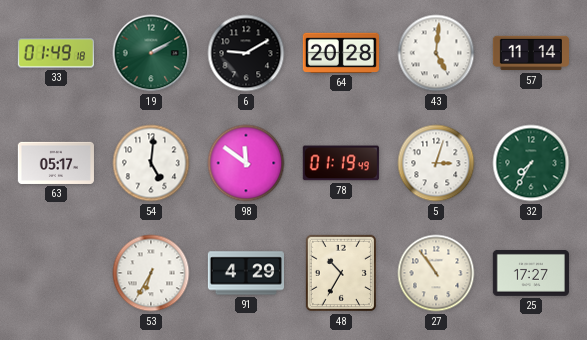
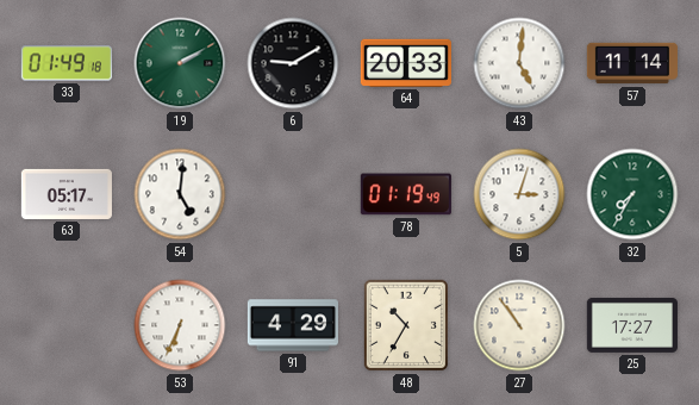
64: 20:28 -> 20:33 (406, 63)
98: 11:51 -> none (246, 163)
53: 6:35 -> 6:34 (180, 325)
